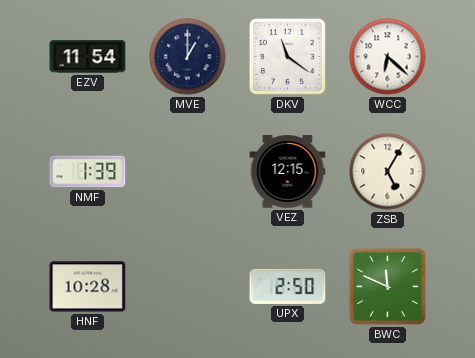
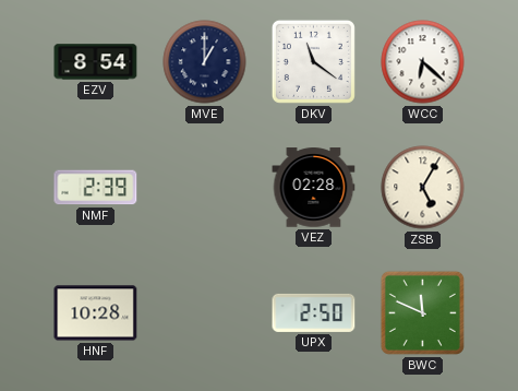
EZV: 11:54 -> 8:54 (96, 62)
NMF: 1:39 -> 2:39 (96, 188)
VEZ: 12:15 -> 02:28 (314, 188)
